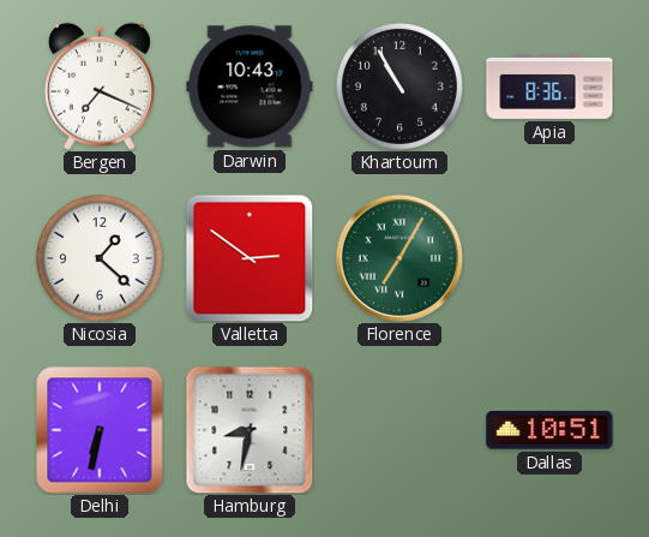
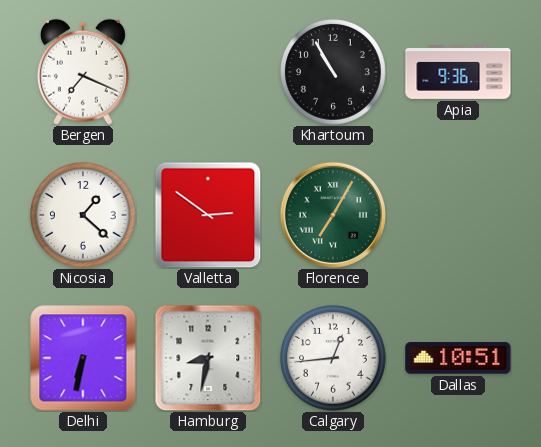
Darwin: 10:43 -> none (250, 86)
Apia: 8:36 -> 9:36 (458, 73)
Calgary: none -> 12:44 (334, 359)
